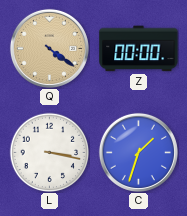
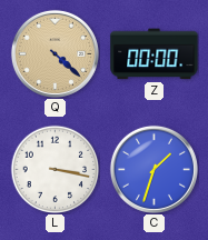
Q: 4:21 -> 4:22 (55, 53)
